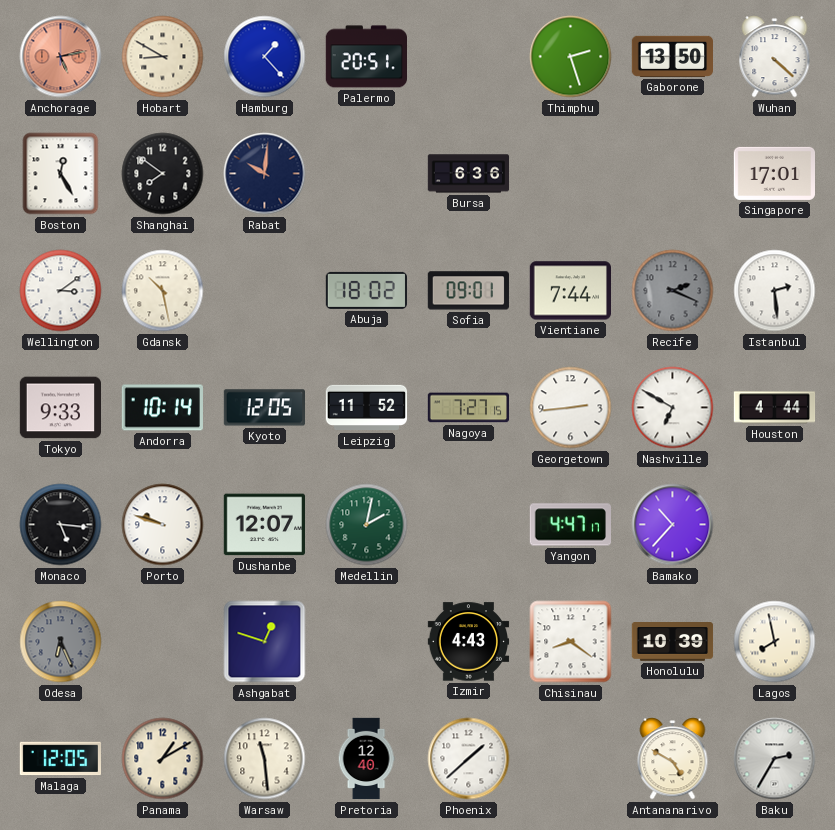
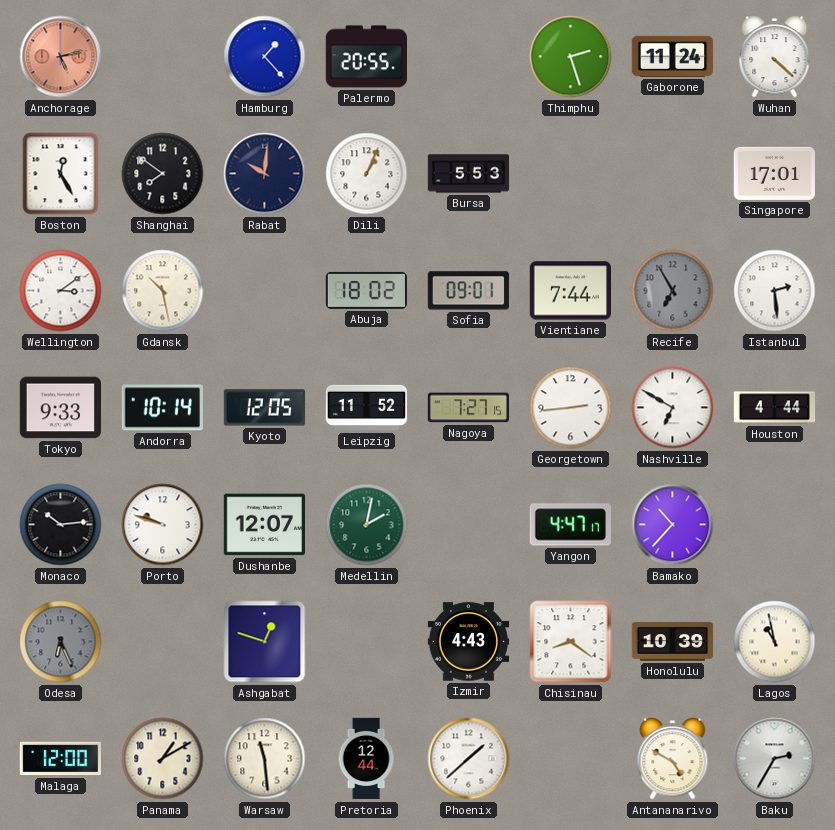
Hobart: 8:50 -> none (163, 57)
Palermo: 20:51 -> 20:55 (366, 57)
Gaborone: 13:50 -> 11:24 (672, 56)
Dili: none -> 1:04 (367, 174)
Bursa: 6:36 -> 5:53 (469, 174)
Recife: 2:19 -> 6:55 (673, 291)
Monaco: 5:16 -> 10:14 (61, 525)
Lagos: 7:58 -> 10:58 (775, 642)
Malaga: 12:05 -> 12:00 (60, 759)
Pretoria: 12:40 -> 12:44 (366, 759)
